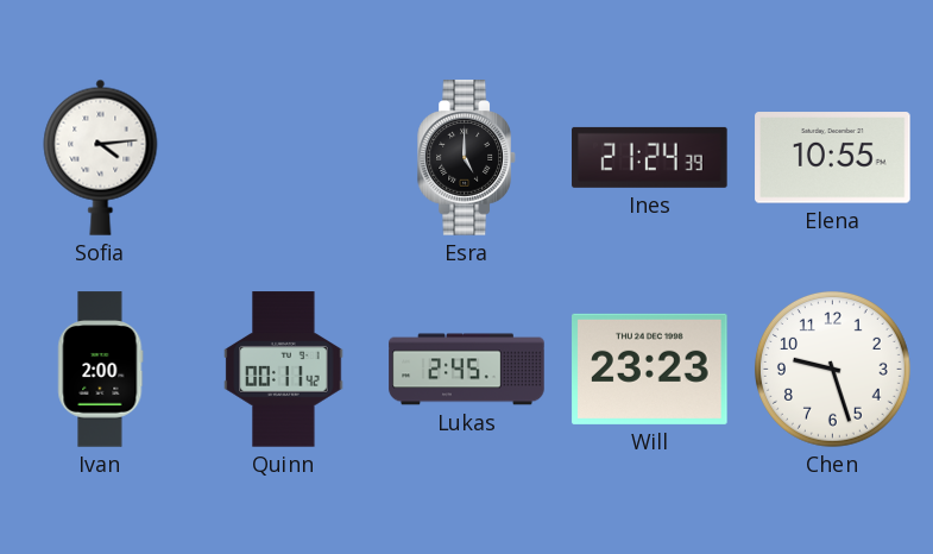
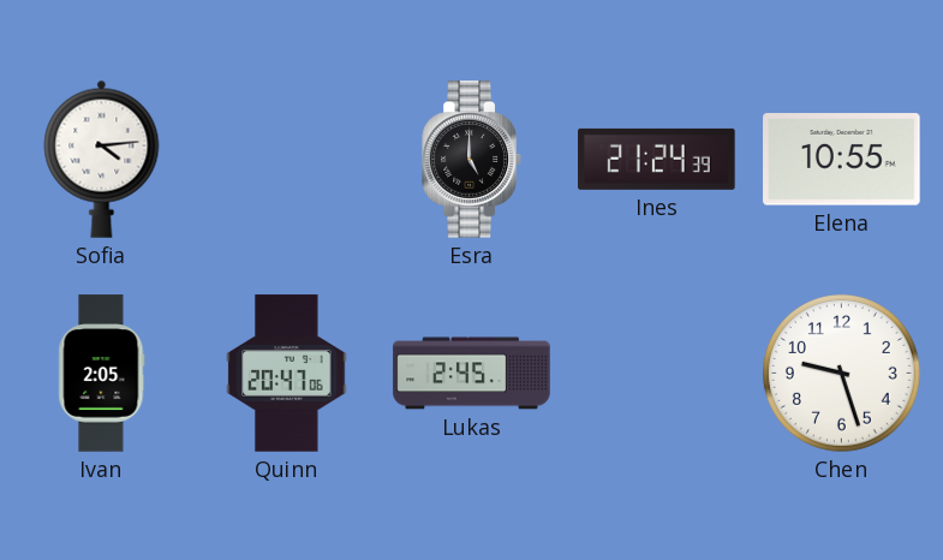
Ivan: 2:00 -> 2:05 (102, 374)
Quinn: 00:11 -> 20:47 (287, 374)
Will: 23:23 -> none (650, 369)
